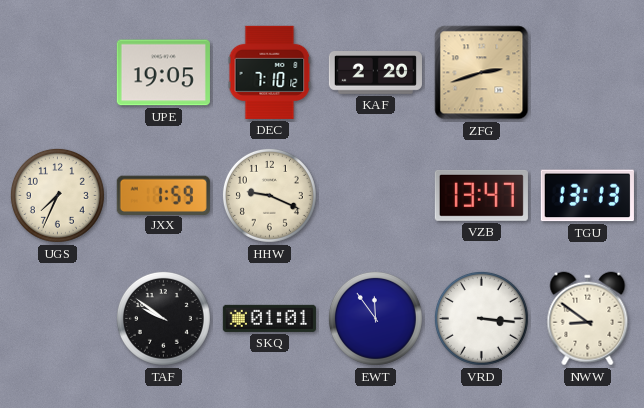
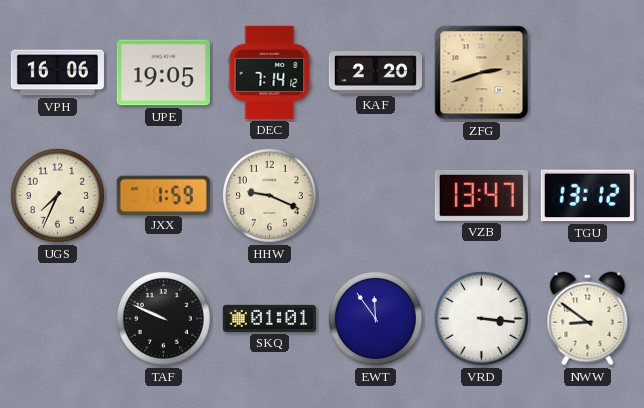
VPH: none -> 16:06 (57, 73)
DEC: 7:10 -> 7:14 (270, 72)
TGU: 13:13 -> 13:12 (587, 196)
TAF: 9:51 -> 9:49 (163, 318)
